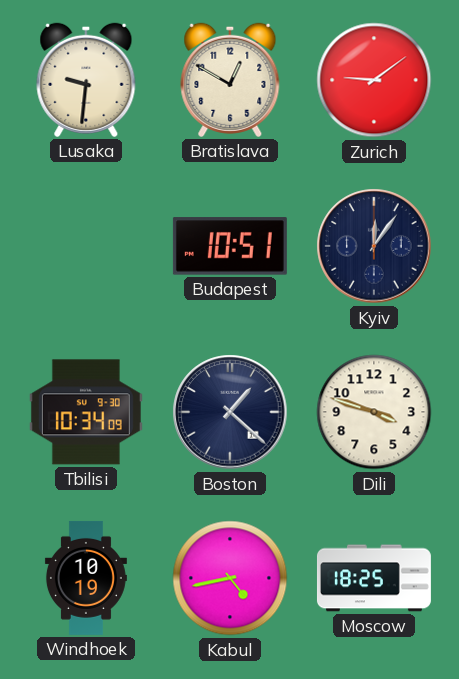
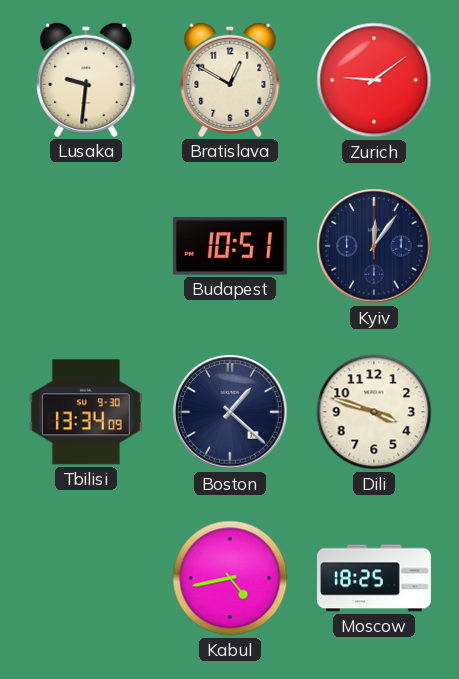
Tbilisi: 10:34 -> 13:34 (86, 412)
Windhoek: 10:19 -> none (86, 578)
